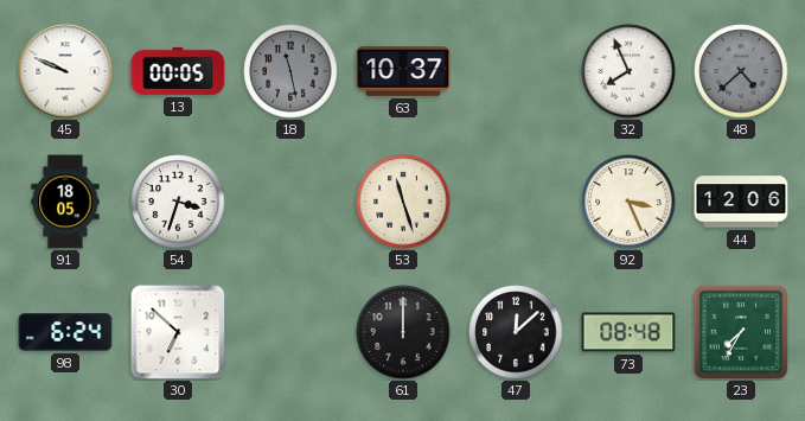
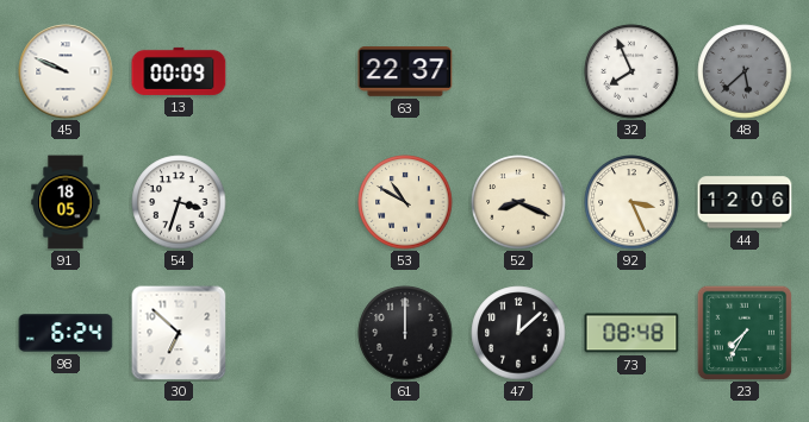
13: 00:05 -> 00:09 (179, 71)
18: 11:28 -> none (290, 71)
63: 10:37 -> 22:37 (405, 73)
48: 4:38 -> 5:38 (745, 71)
53: 11:27 -> 10:50 (405, 202)
52: none -> 8:19 (518, 202)
